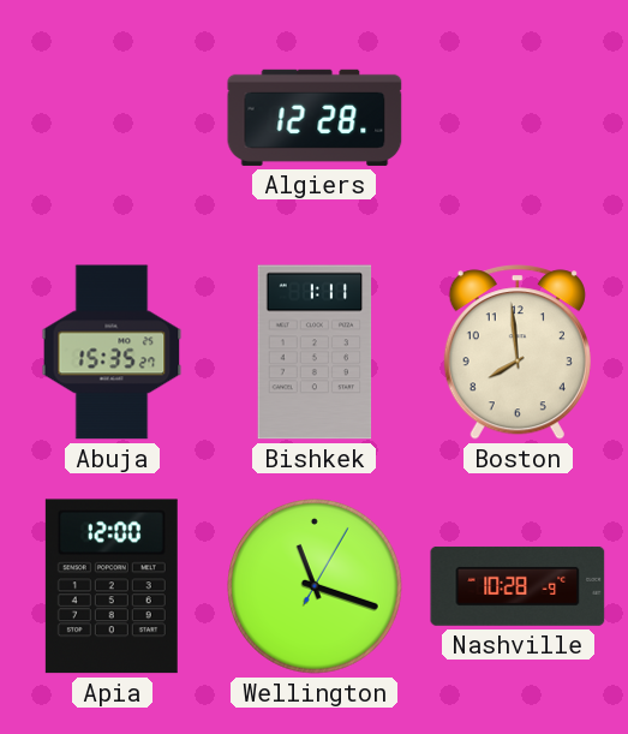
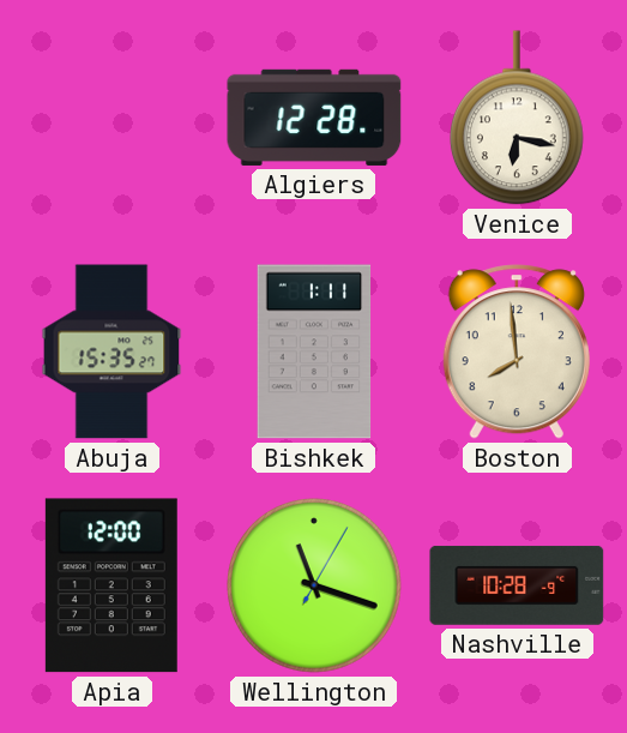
Venice: none -> 6:17 (517, 118)
